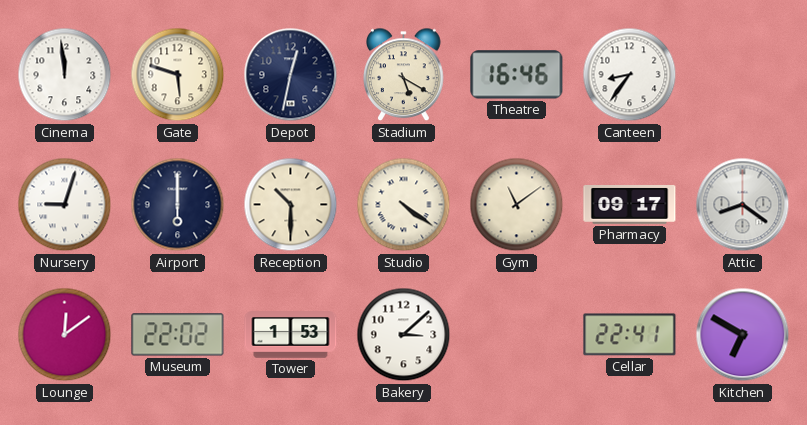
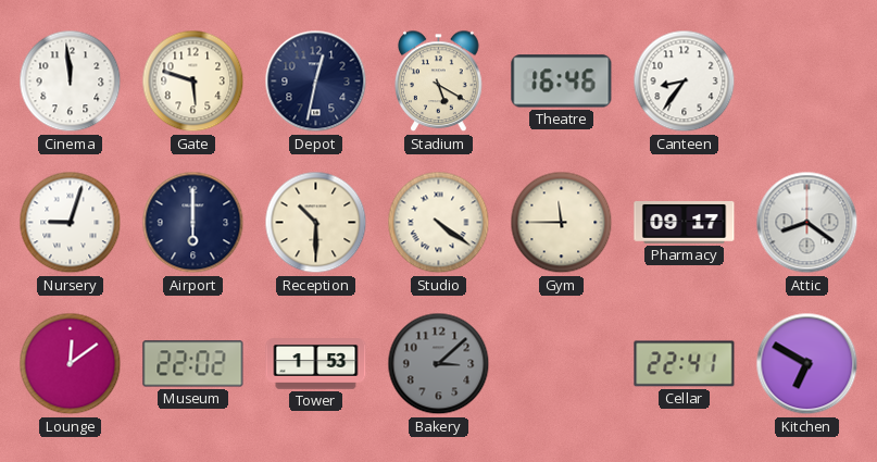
Gym: 11:09 -> 11:45 (562, 223)
Bakery dial: white -> grey (439, 364)
